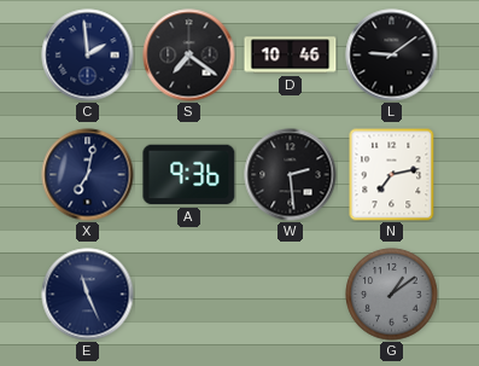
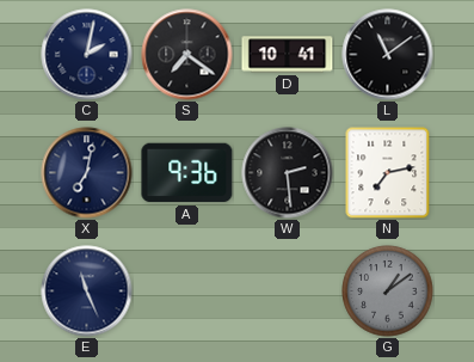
C: 1:59 -> 2:02 (87, 55)
D: 10:46 -> 10:41 (288, 55)
L: 9:09 -> 11:09 (388, 55)
